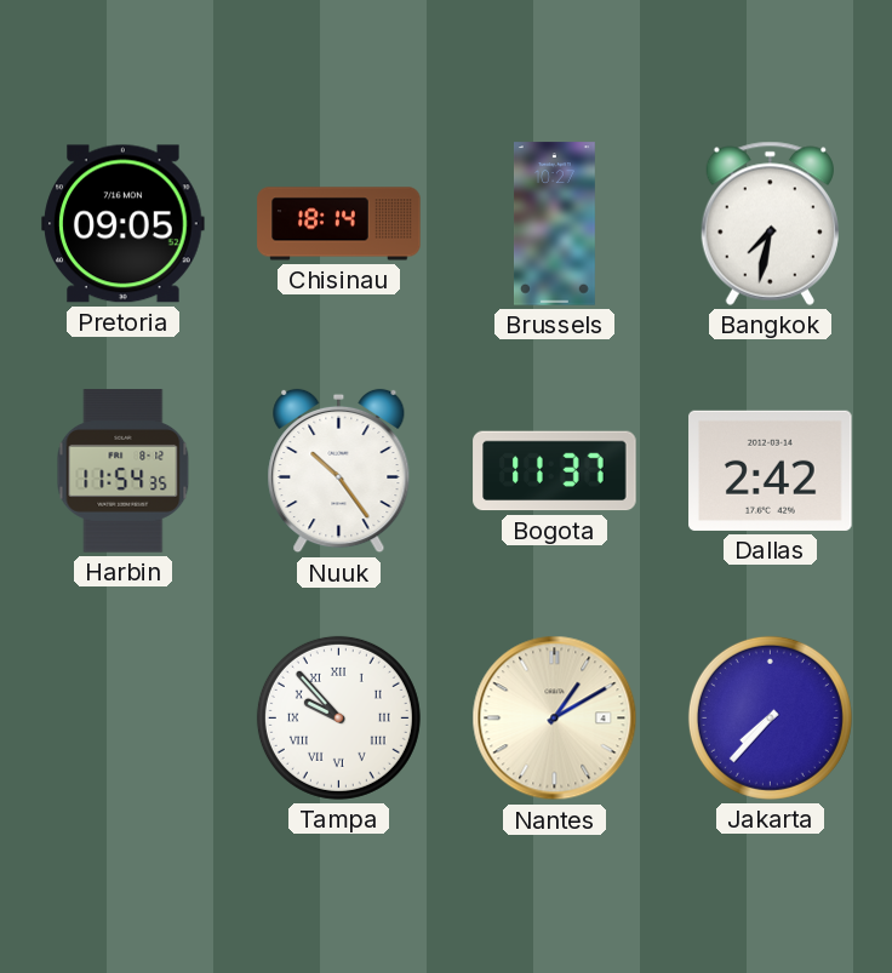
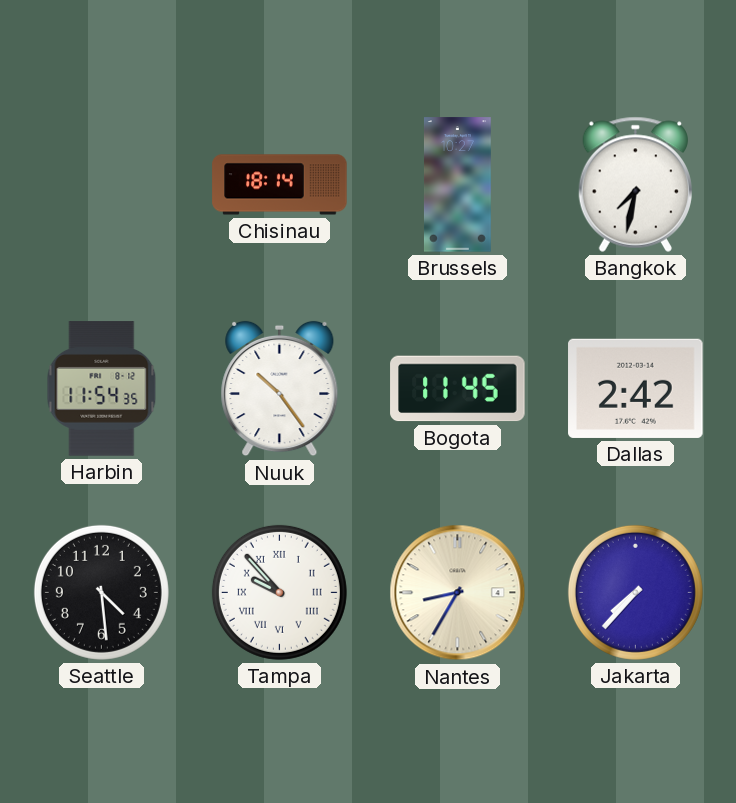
Pretoria: 09:05 -> none (124, 224)
Bogota: 11:37 -> 11:45 (458, 389)
Seattle: none -> 4:29 (101, 592)
Nantes: 1:10 -> 8:35 (458, 593)
